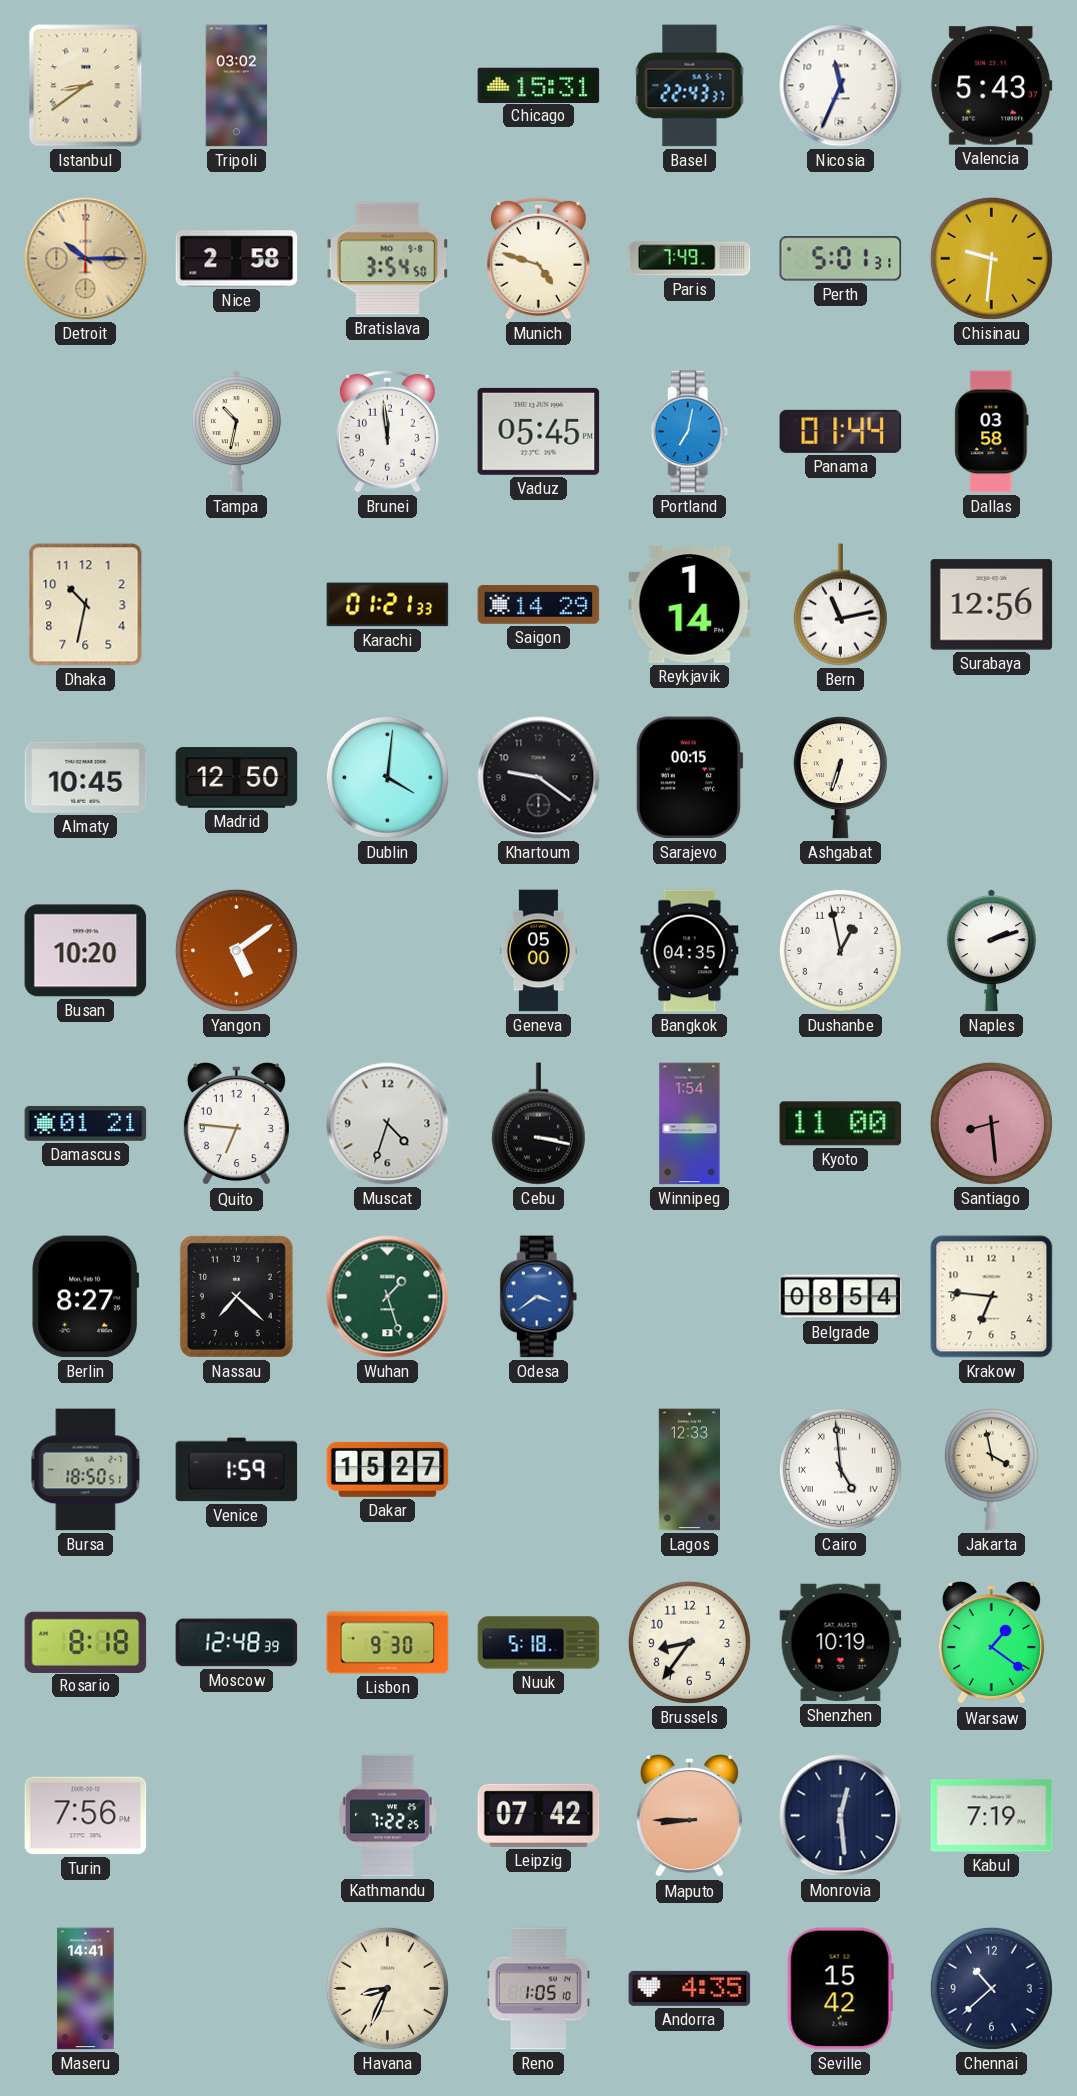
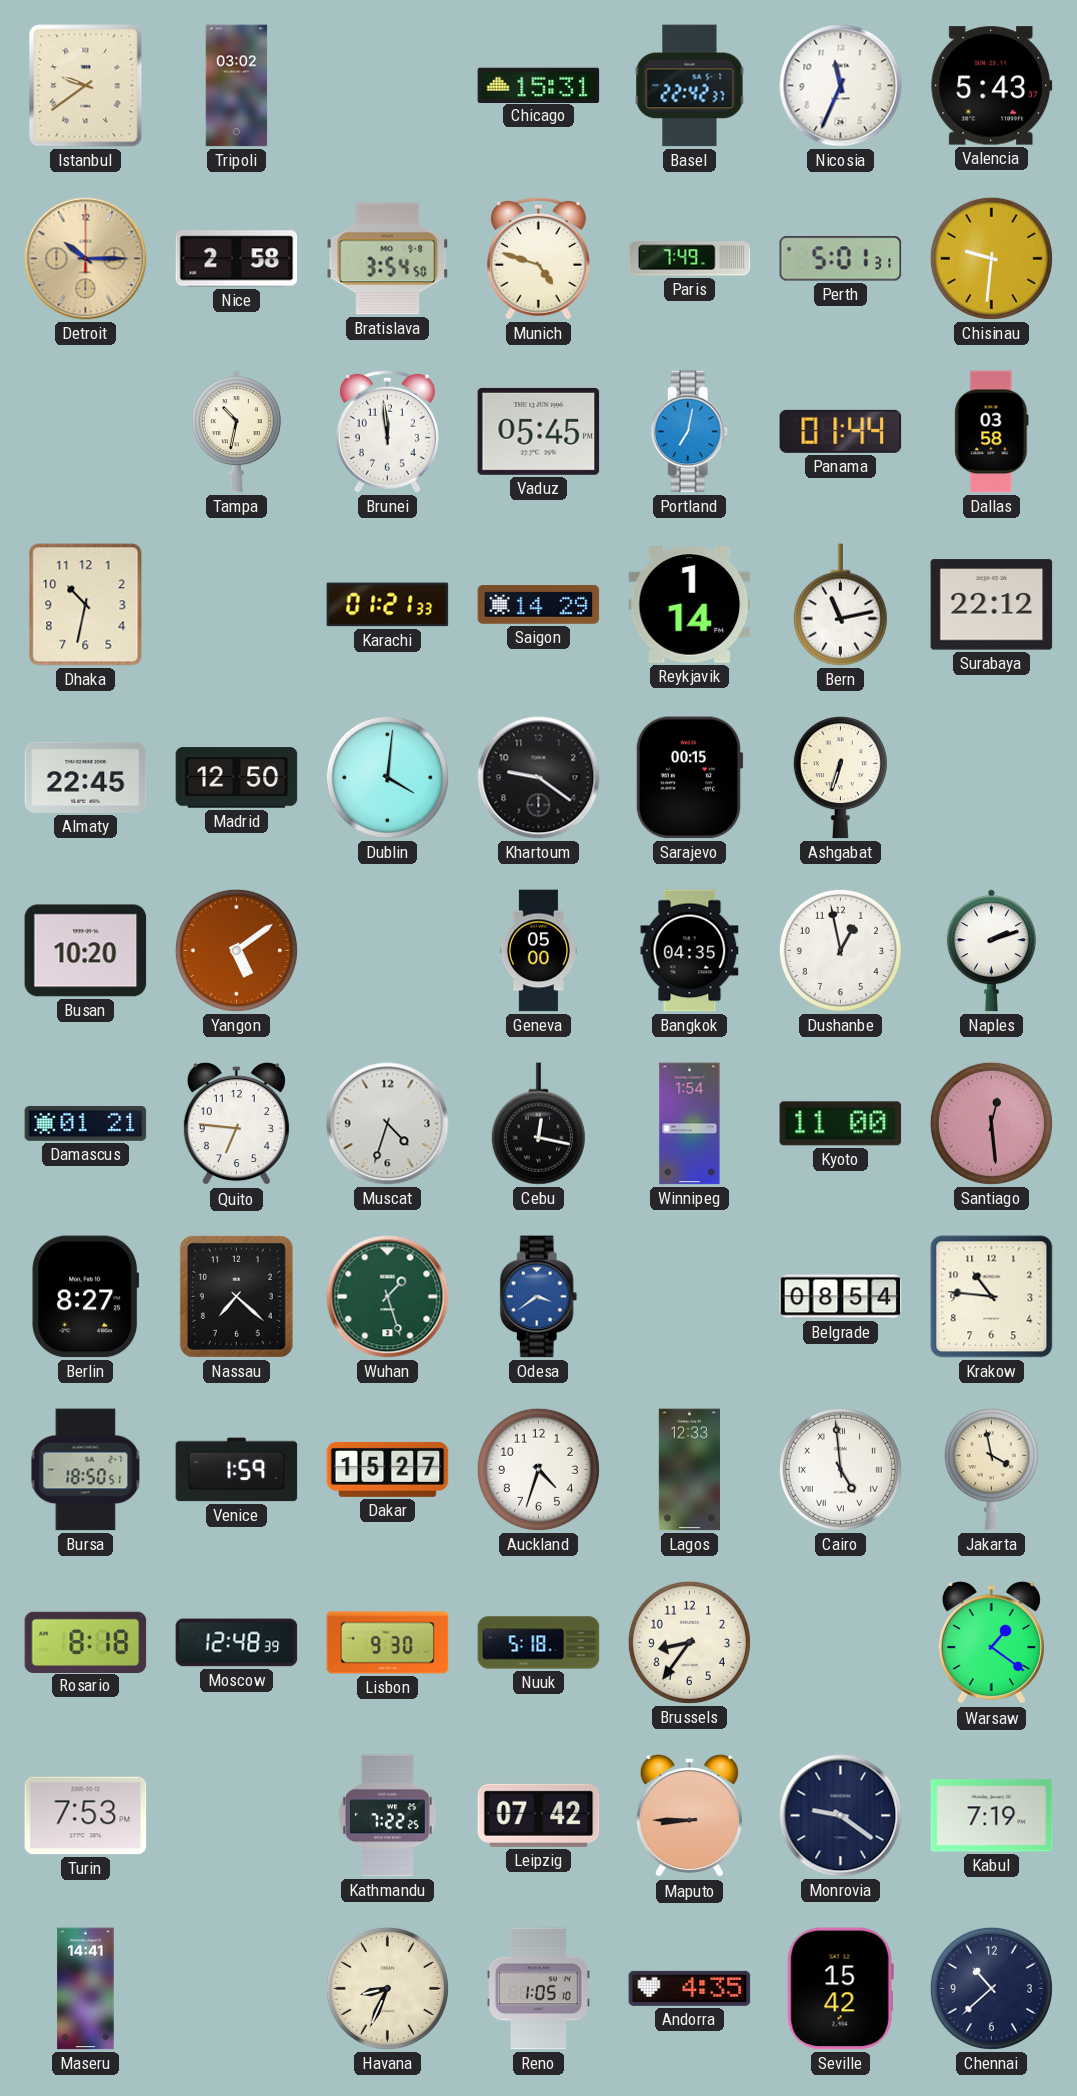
Istanbul: 8:39 -> 9:39 (86, 86)
Basel: 22:43 -> 22:42 (690, 86)
Surabaya: 12:56 -> 22:12 (992, 605)
Almaty: 10:45 -> 22:45 (86, 777)
Cebu: 3:17 -> 12:17 (538, 1124)
Santiago: 8:29 -> 12:29 (991, 1123)
Krakow: 6:46 -> 10:46 (992, 1297)
Auckland: none -> 4:33 (538, 1469)
Shenzhen: 10:19 -> none (841, 1643)
Turin: 7:56 -> 7:53 (86, 1816)
Monrovia: 12:29 -> 9:21 (841, 1816)
